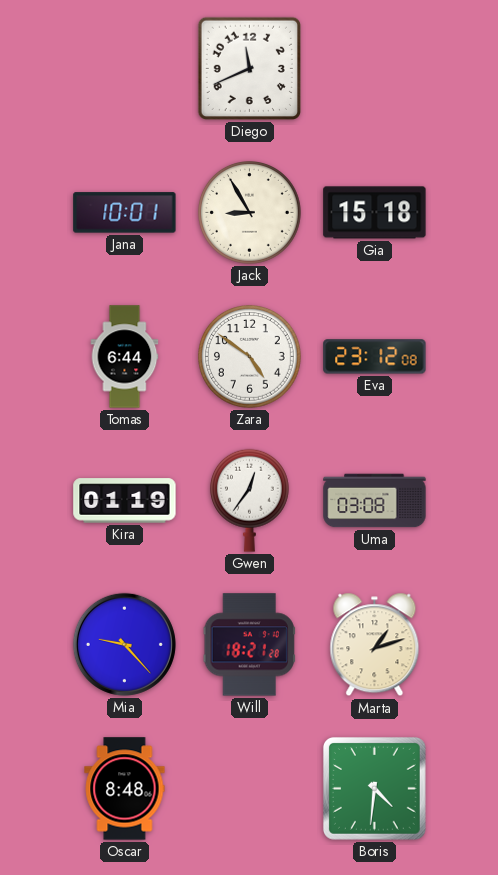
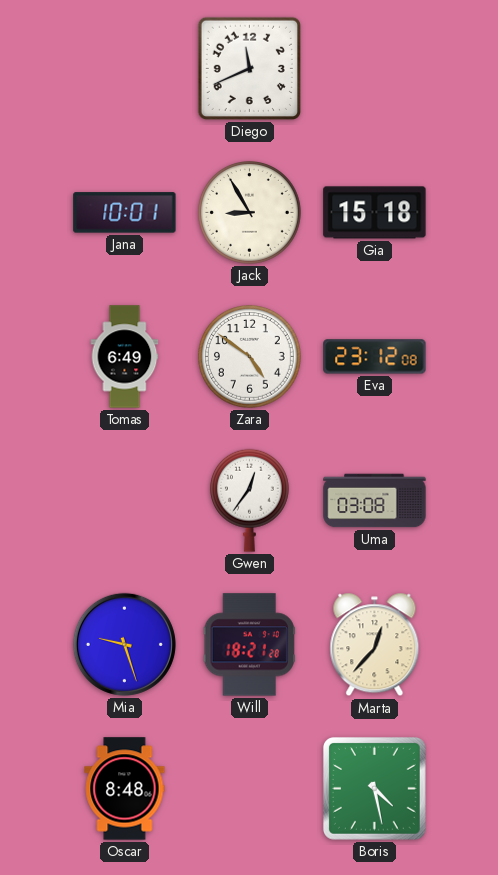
Tomas: 6:44 -> 6:49 (125, 357)
Kira: 01:19 -> none (125, 501)
Mia: 9:23 -> 9:27 (124, 644)
Marta: 1:12 -> 12:37 (375, 645)
Boris: 4:31 -> 4:28 (374, 788)
